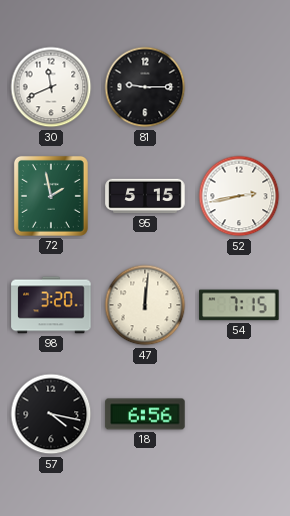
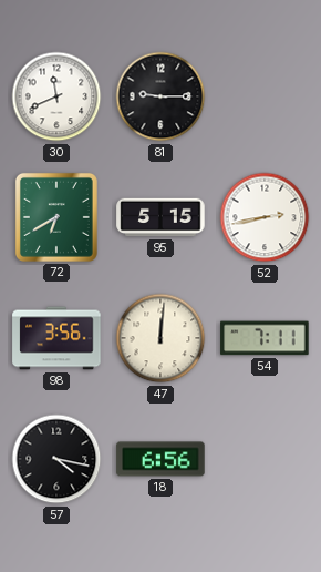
72: 1:58 -> 6:40 (56, 217)
98: 3:20 -> 3:56 (56, 338)
54: 7:15 -> 7:11 (265, 338)
